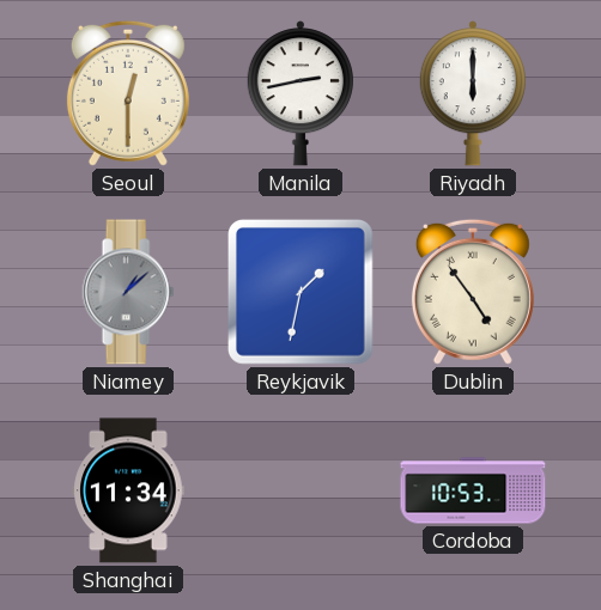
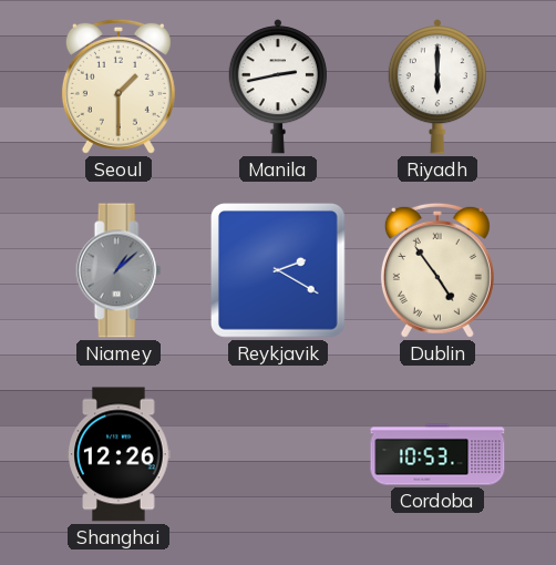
Seoul: 12:30 -> 1:30 (119, 86)
Reykjavik: 1:32 -> 2:20 (278, 270)
Shanghai: 11:34 -> 12:26 (119, 454)
